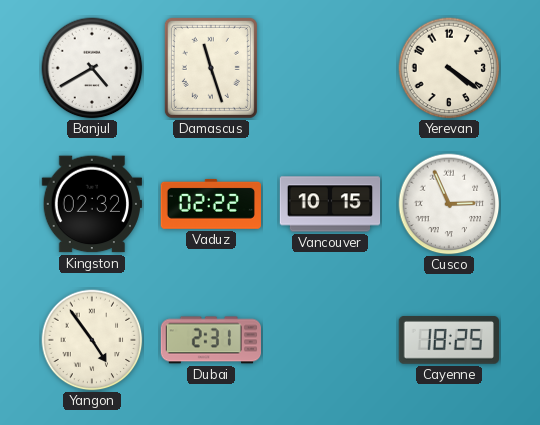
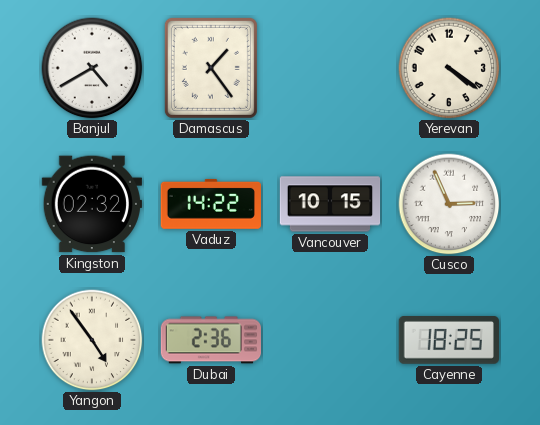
Damascus: 11:27 -> 1:24 (211, 68)
Vaduz: 02:22 -> 14:22 (210, 204)
Dubai: 2:31 -> 2:36 (210, 340)
